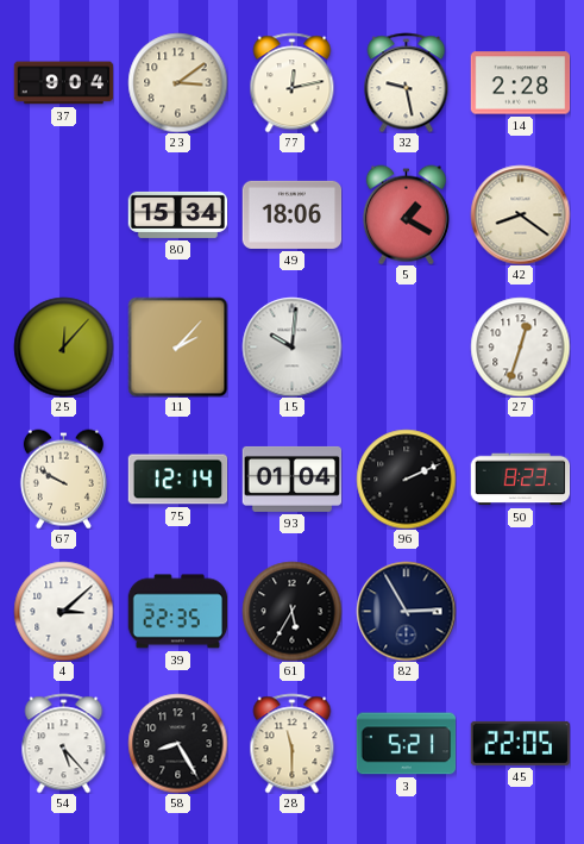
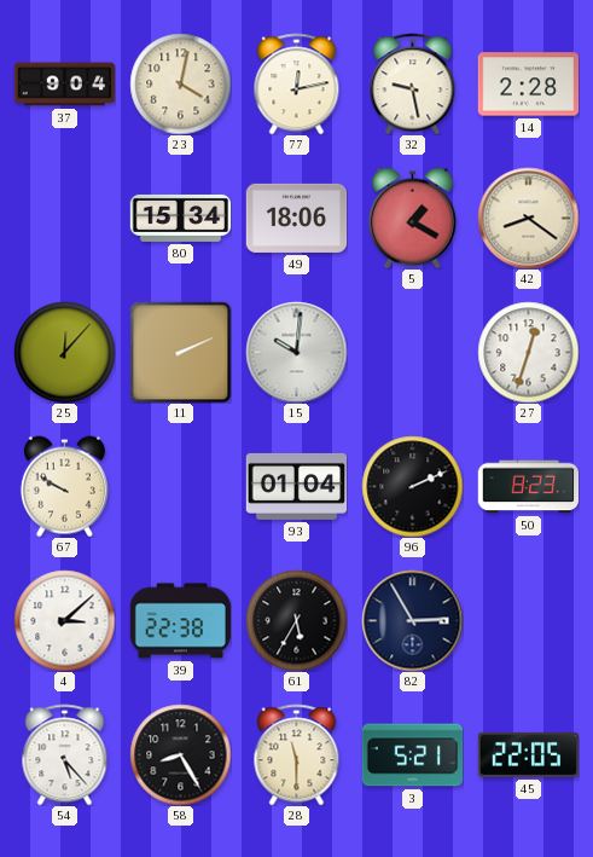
23: 3:09 -> 4:02 (180, 83)
11: 2:07 -> 2:11 (180, 352)
75: 12:14 -> none (177, 480)
39: 22:35 -> 22:38 (180, 621)
